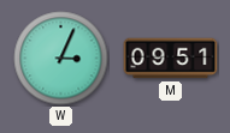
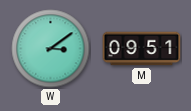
W: 3:04 -> 3:09 (51, 49)
